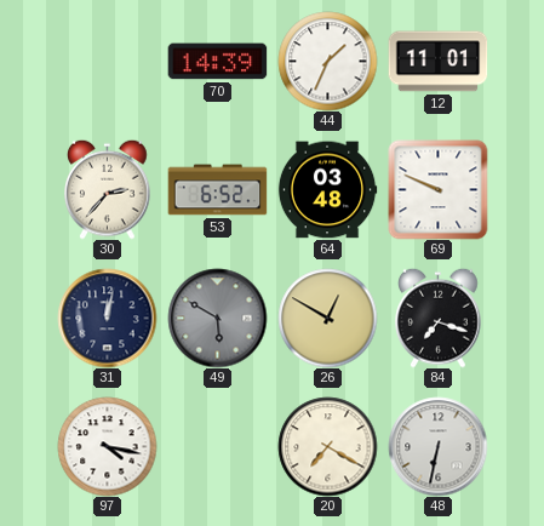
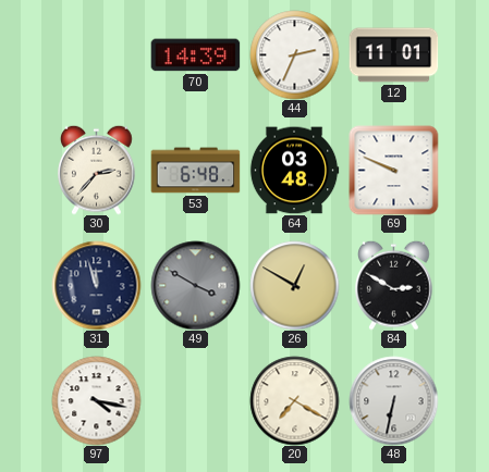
44: 1:34 -> 2:34 (294, 54)
53: 6:52 -> 6:48 (195, 171)
31: 12:02 -> 11:57 (96, 285)
49: 5:50 -> 3:50 (195, 285)
84: 7:18 -> 2:50 (394, 285)
